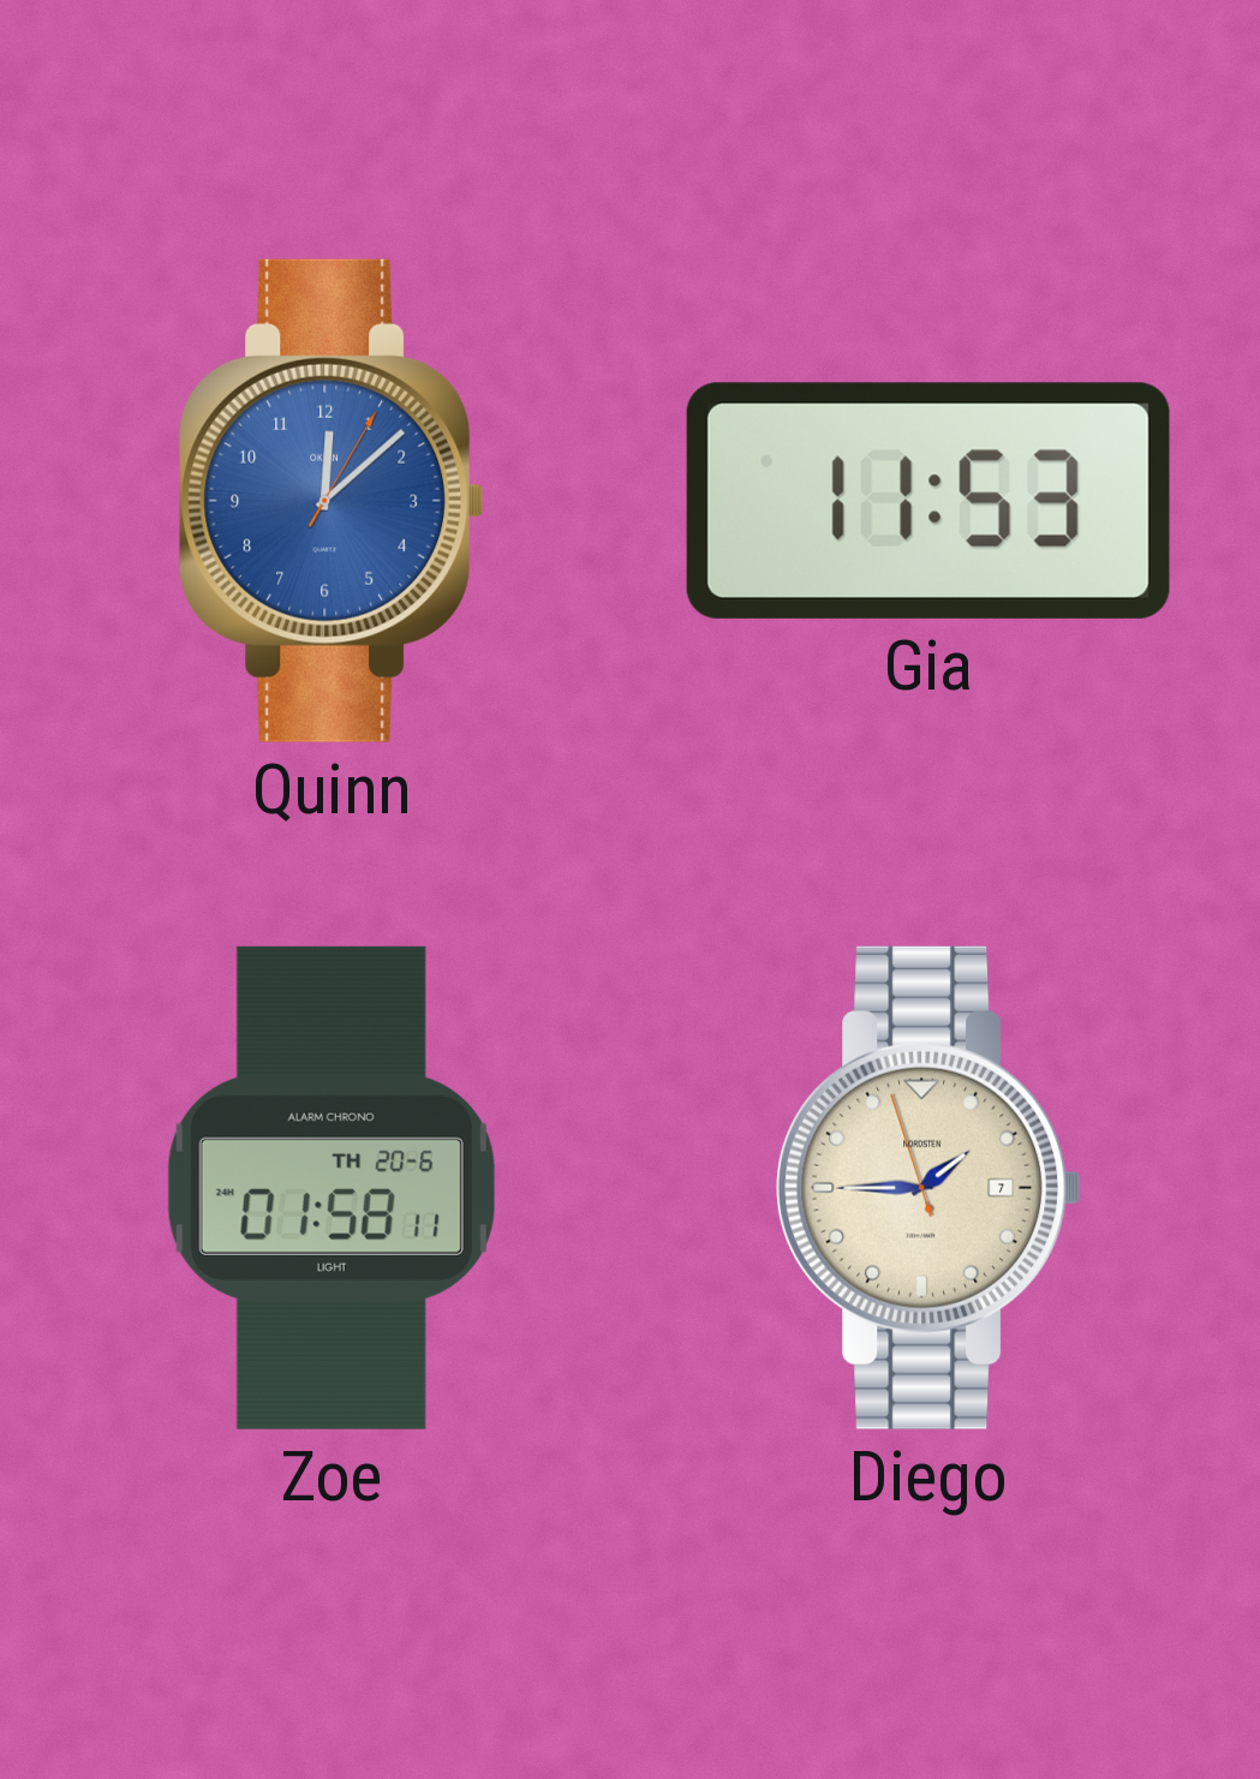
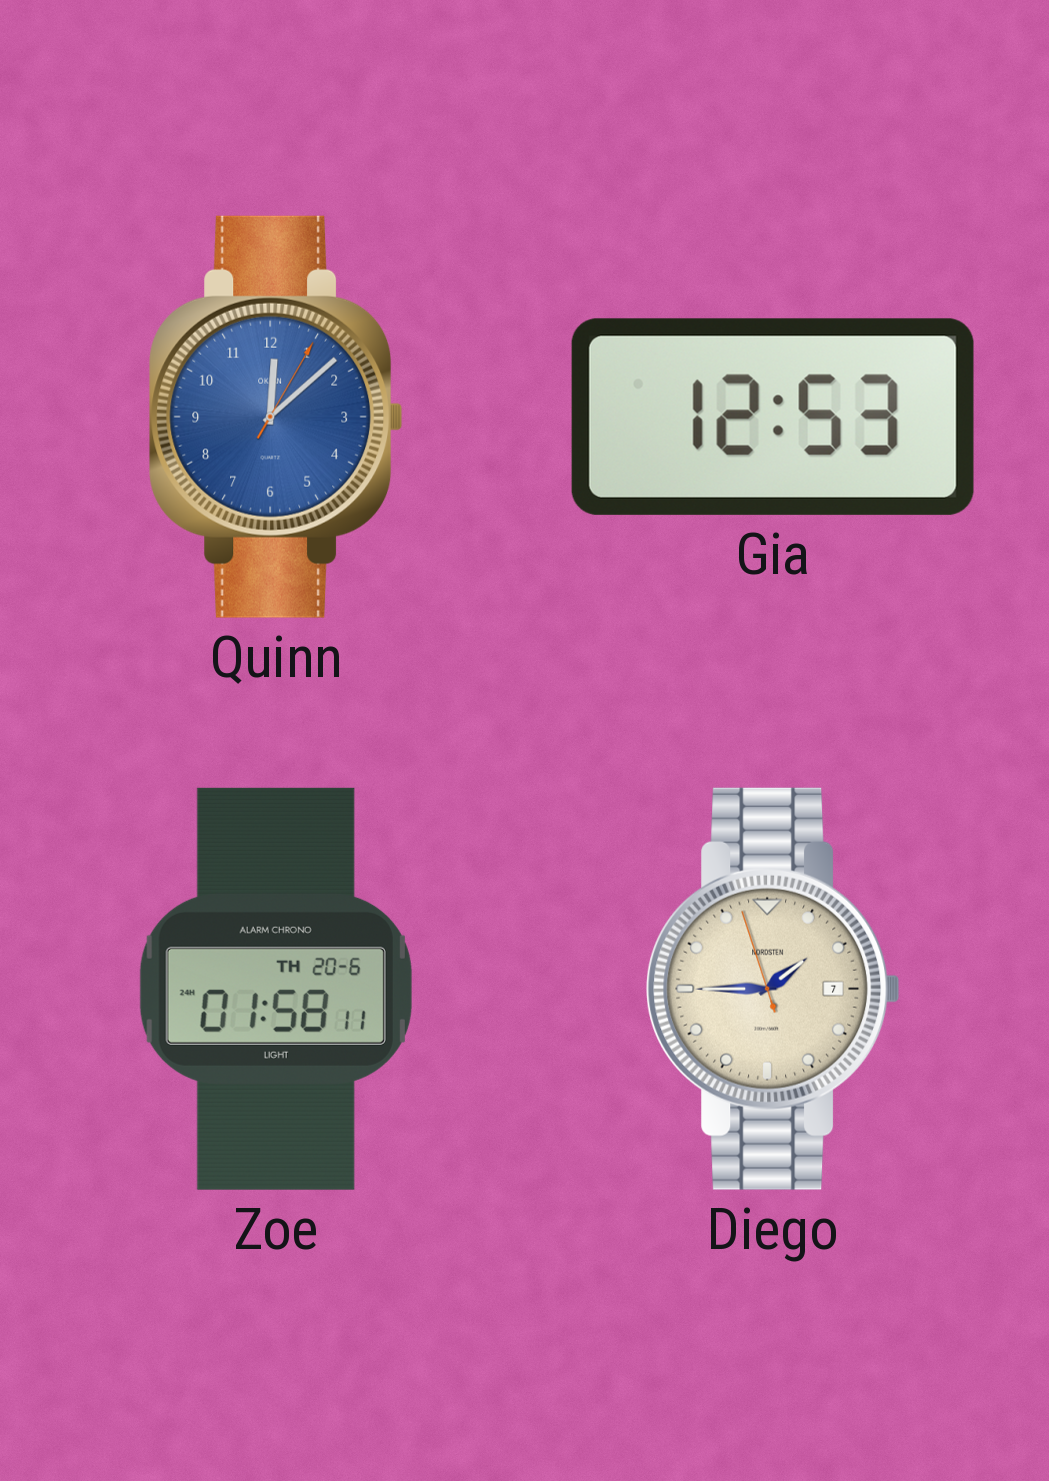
Gia: 11:53 -> 12:53 (773, 417)
